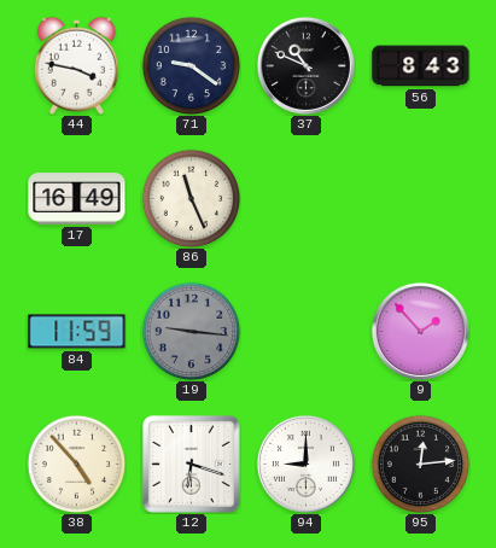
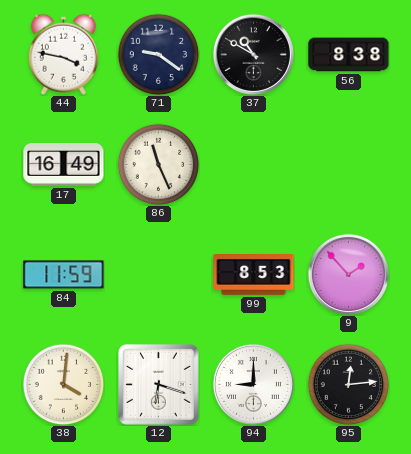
37: 10:49 -> 10:50 (253, 54)
56: 8:43 -> 8:38 (349, 55)
19: 9:16 -> none (191, 331)
99: none -> 8:53 (254, 275)
38: 4:53 -> 4:01 (63, 384)
